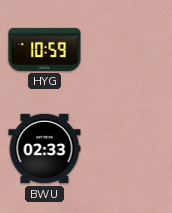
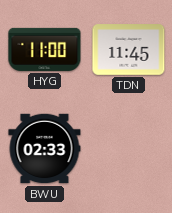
HYG: 10:59 -> 11:00 (45, 49)
TDN: none -> 11:45 (129, 50)
